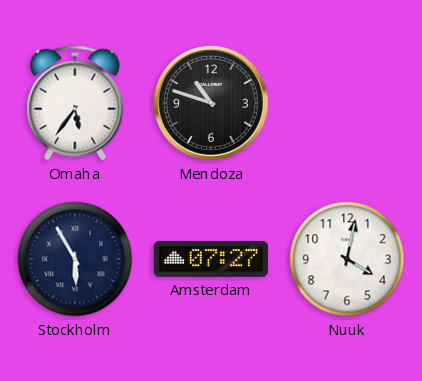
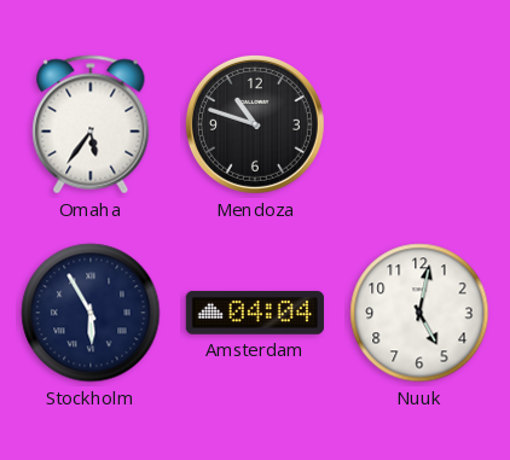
Amsterdam: 07:27 -> 04:04 (255, 313)
Nuuk: 4:02 -> 5:02 (419, 313)
